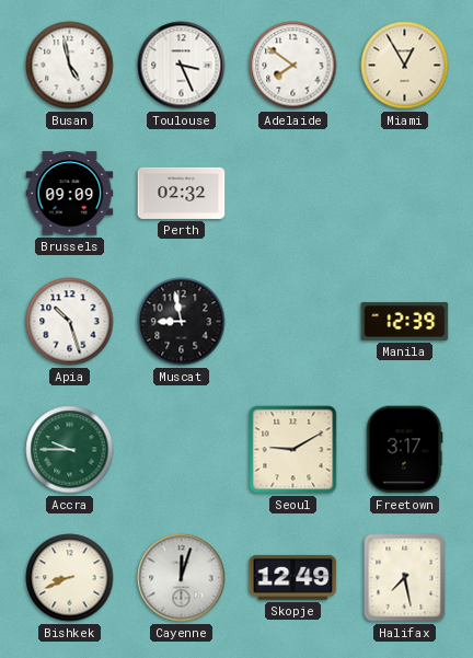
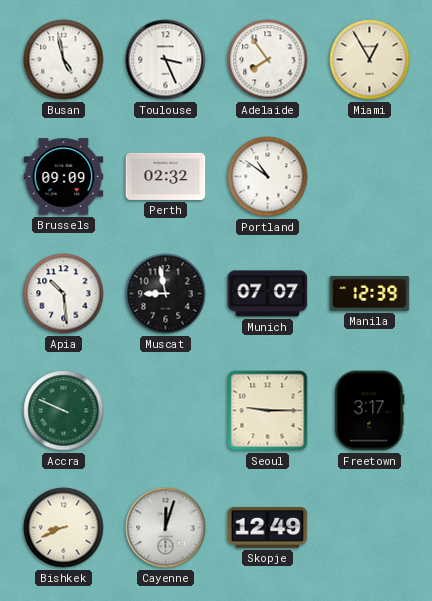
Adelaide: 7:51 -> 7:54 (268, 60)
Portland: none -> 10:51 (268, 177)
Apia: 10:27 -> 10:29 (64, 294)
Munich: none -> 07:07 (268, 294)
Accra: 9:45 -> 9:49 (64, 411)
Seoul: 9:10 -> 9:15 (268, 411)
Halifax: 7:28 -> none (405, 578)
